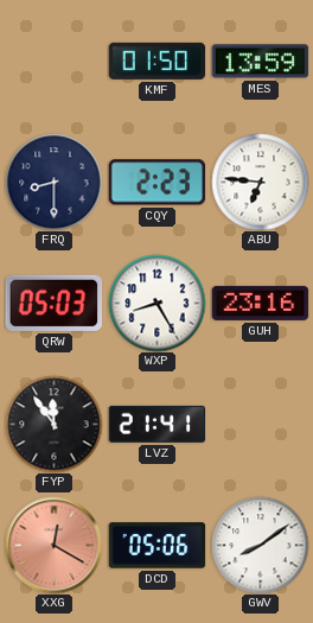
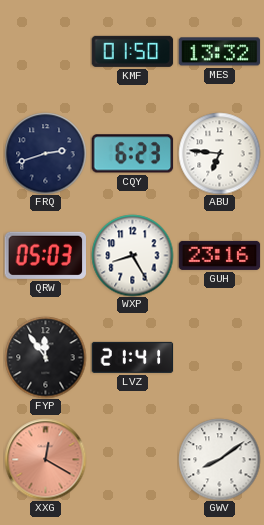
MES: 13:59 -> 13:32 (219, 52)
FRQ: 8:30 -> 2:42 (45, 153)
CQY: 2:23 -> 6:23 (132, 154)
DCD: 05:06 -> none (156, 546)
